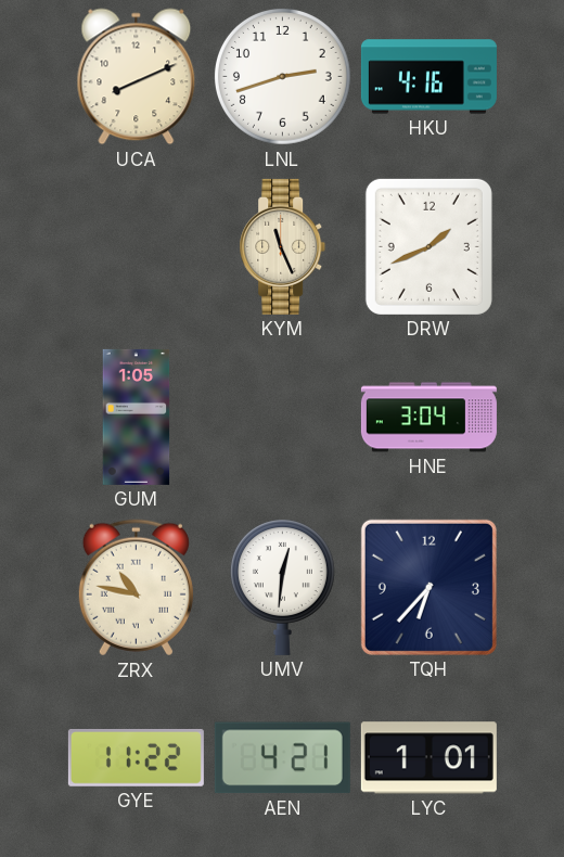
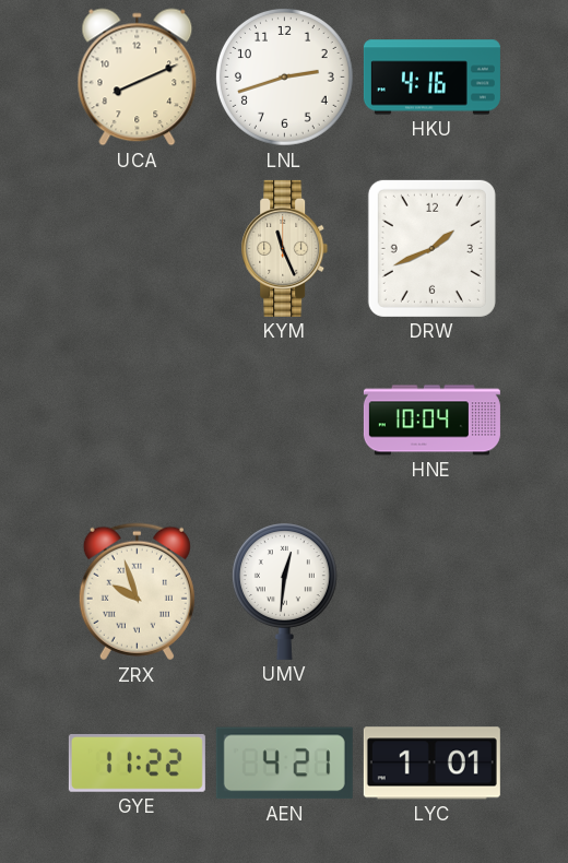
GUM: 1:05 -> none (137, 417)
HNE: 3:04 -> 10:04 (431, 421)
ZRX: 10:47 -> 9:57 (137, 592)
TQH: 6:37 -> none (428, 587)
